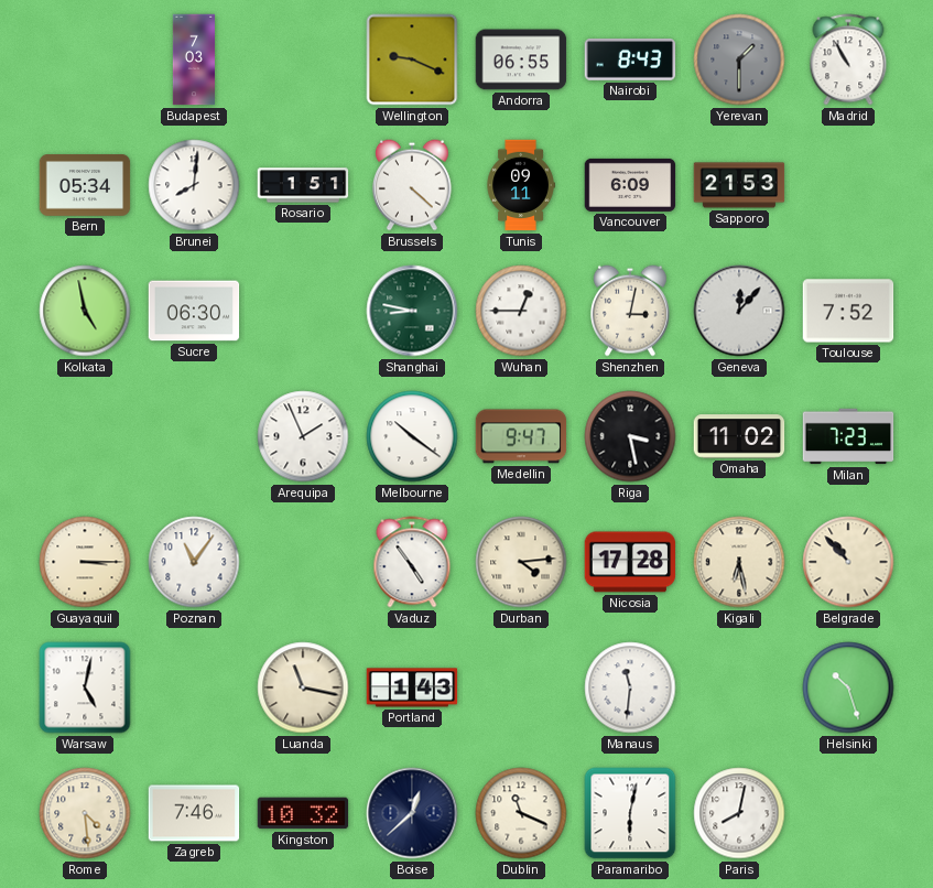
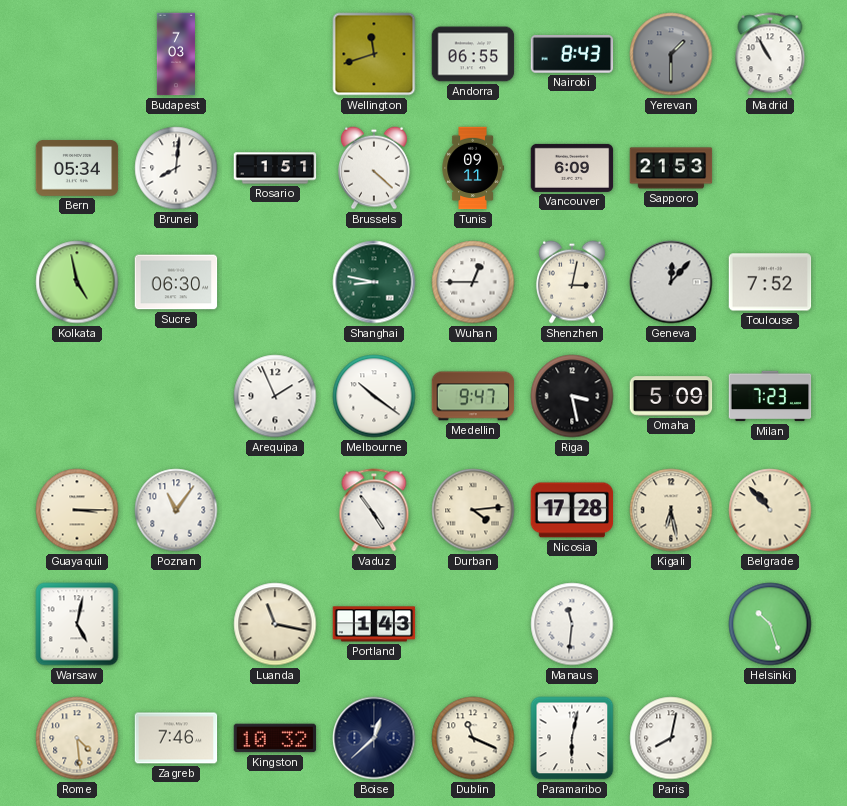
Wellington: 9:19 -> 11:42 (374, 54)
Omaha: 11:02 -> 5:09 (671, 396)
